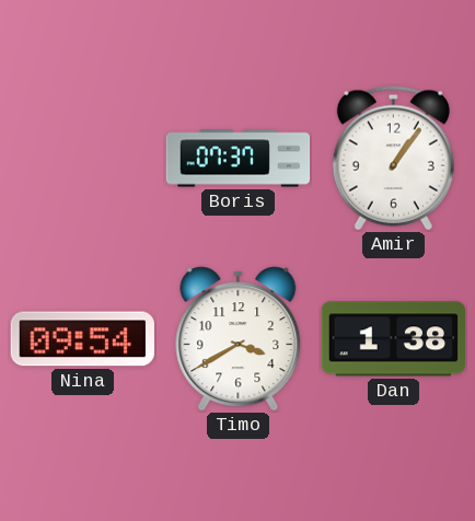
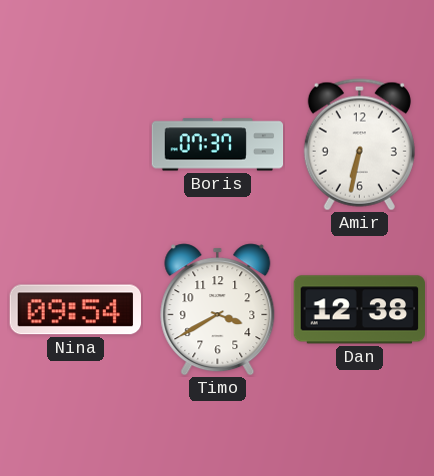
Amir: 1:06 -> 6:32 (359, 145)
Dan: 1:38 -> 12:38 (359, 310)
